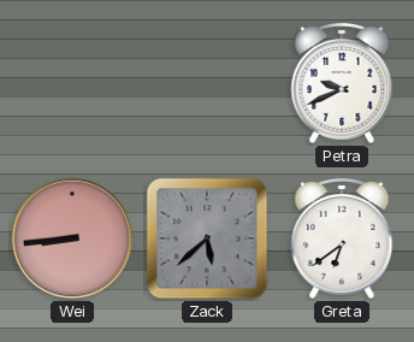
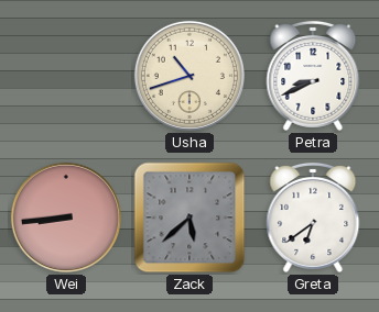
Usha: none -> 10:42 (189, 76)
Petra: 9:41 -> 8:41 (313, 76)
